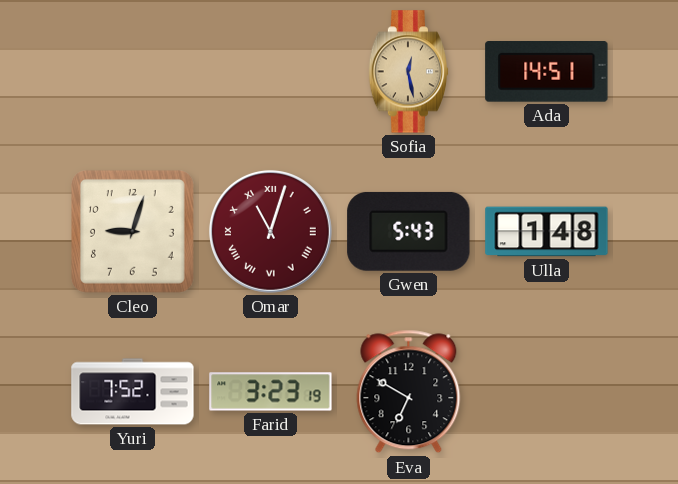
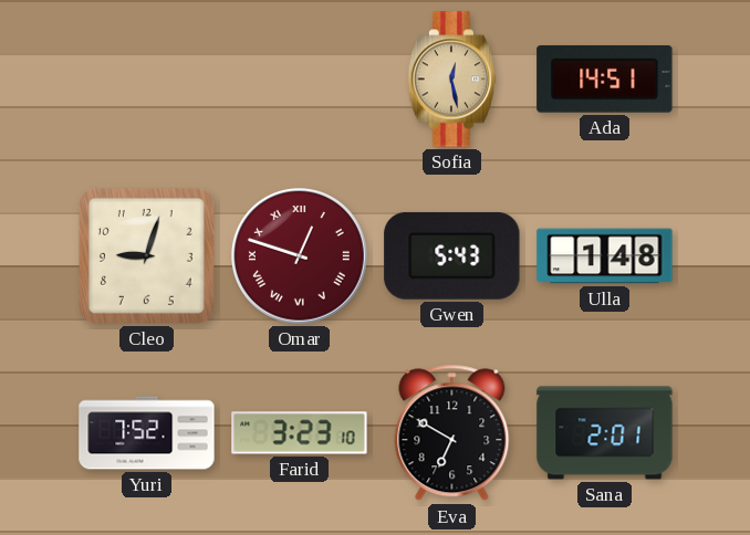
Omar: 11:03 -> 12:48 (299, 255)
Farid: 3:23:19 -> 3:23:10 (300, 433)
Sana: none -> 2:01 (605, 433)
